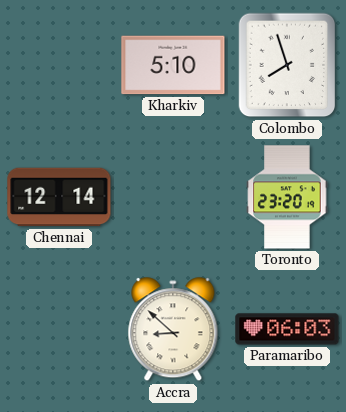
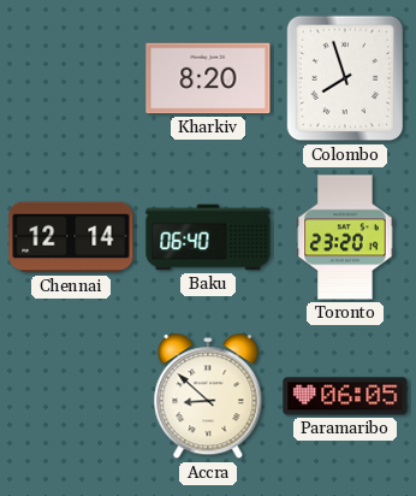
Kharkiv: 5:10 -> 8:20 (208, 78)
Baku: none -> 06:40 (208, 237)
Paramaribo: 06:03 -> 06:05 (345, 396)
